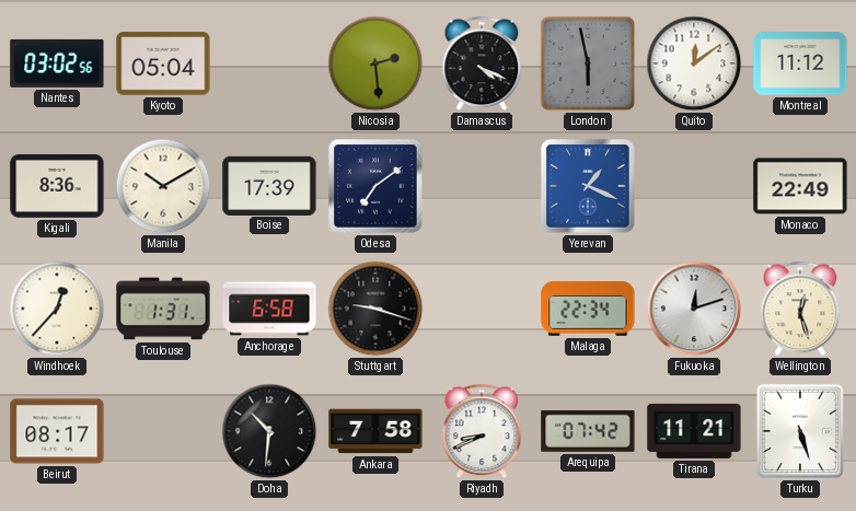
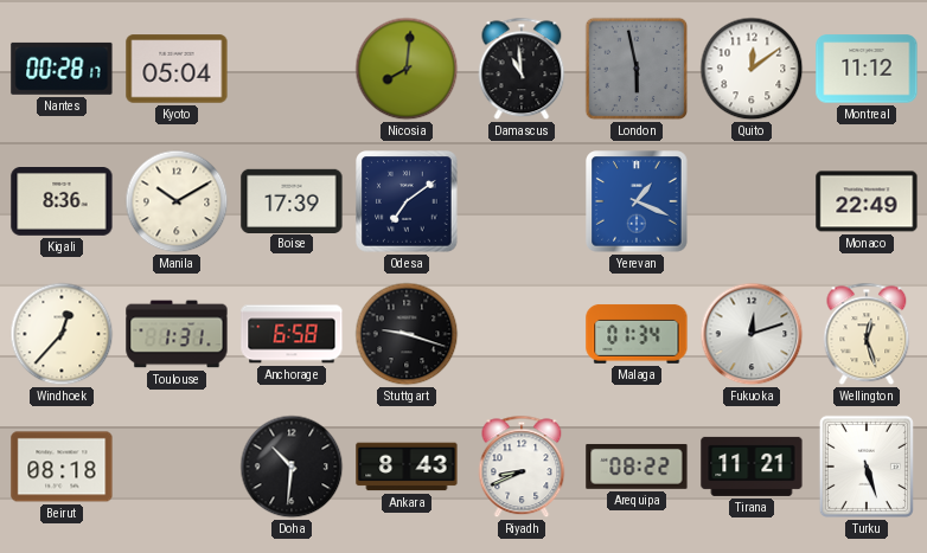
Nantes: 03:02 -> 00:28 (62, 69)
Nicosia: 2:29 -> 8:01 (407, 69)
Damascus: 4:19 -> 10:59 (522, 69)
Malaga: 22:34 -> 01:34 (637, 334)
Beirut: 08:17 -> 08:18 (62, 467)
Ankara: 7:58 -> 8:43 (407, 467)
Arequipa: 07:42 -> 08:22 (637, 467)
